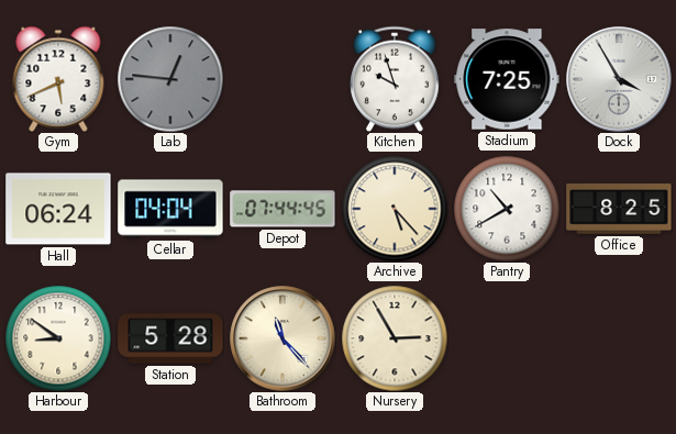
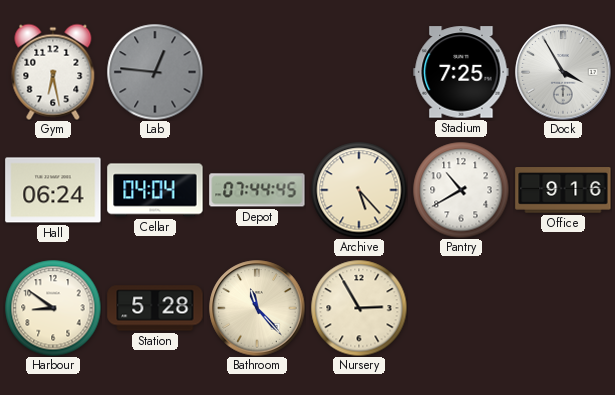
Gym: 5:41 -> 6:28 (53, 72)
Kitchen: 9:57 -> none (395, 79)
Office: 8:25 -> 9:16 (563, 190)
